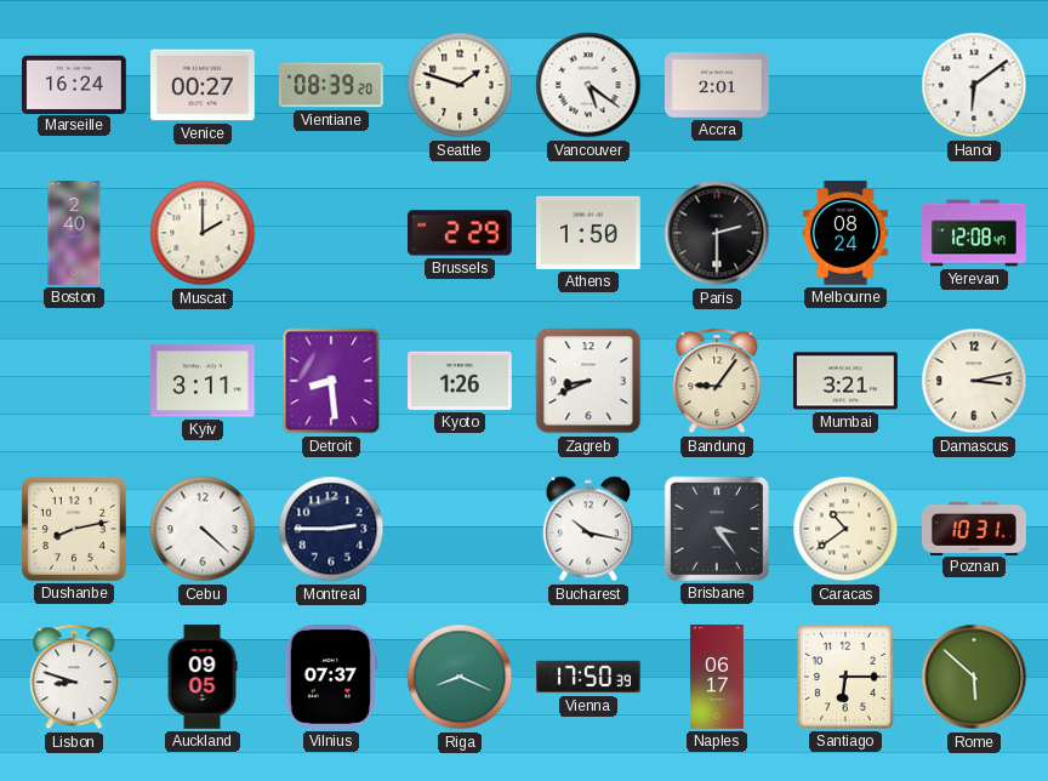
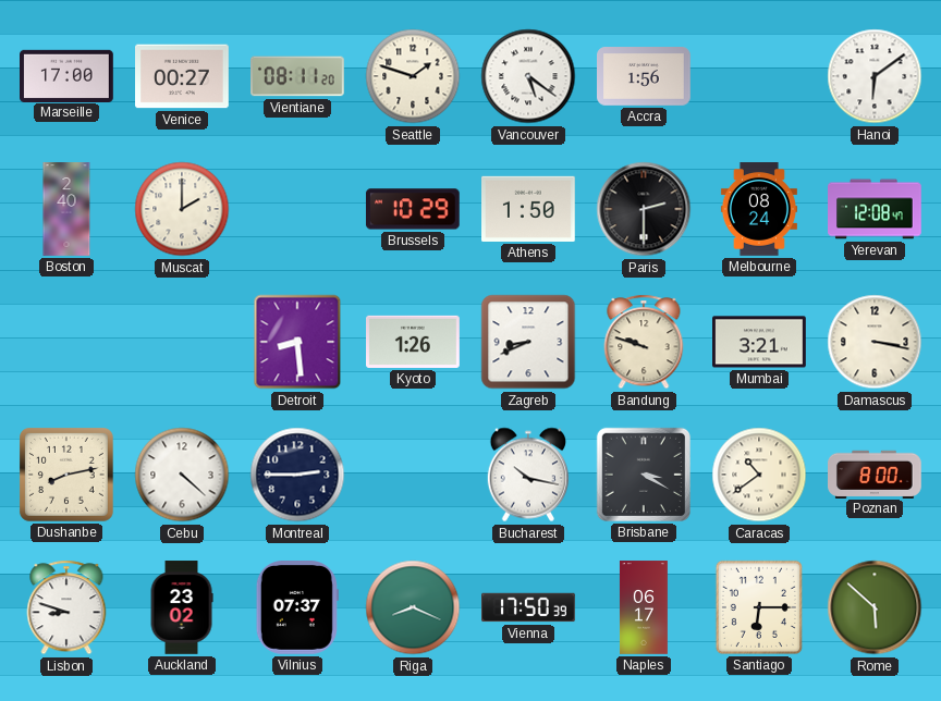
Marseille: 16:24 -> 17:00 (68, 75)
Vientiane: 08:39 -> 08:11 (298, 76)
Accra: 2:01 -> 1:56 (645, 77)
Brussels: 2:29 -> 10:29 (413, 209)
Kyiv: 3:11 -> none (204, 381)
Bandung: 9:06 -> 9:48 (644, 342)
Damascus: 3:13 -> 3:17 (875, 342)
Brisbane: 3:24 -> 3:20 (644, 475)
Poznan: 10:31 -> 8:00 (876, 474)
Auckland: 09:05 -> 23:02 (182, 607)
